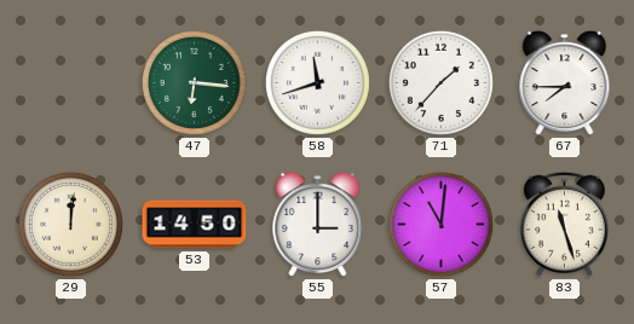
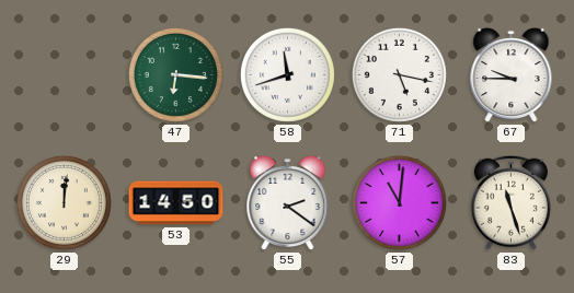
71: 1:37 -> 5:17 (399, 74)
67: 7:45 -> 9:45 (512, 75)
55: 3:00 -> 2:21 (288, 203)
